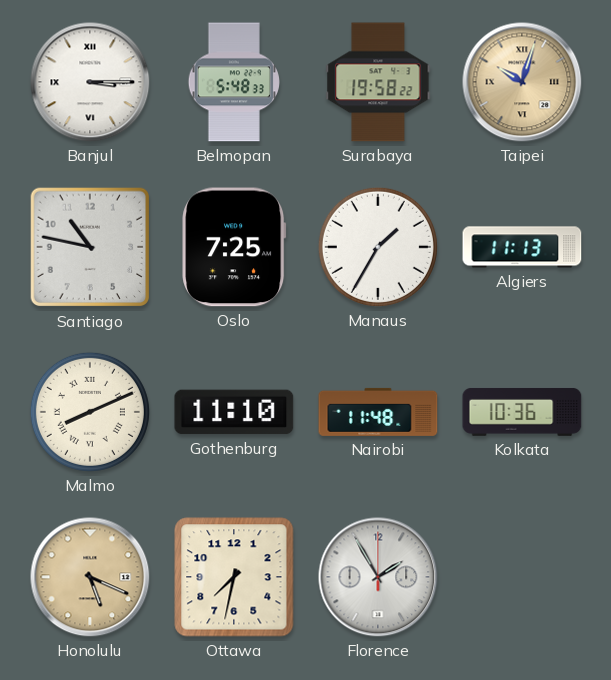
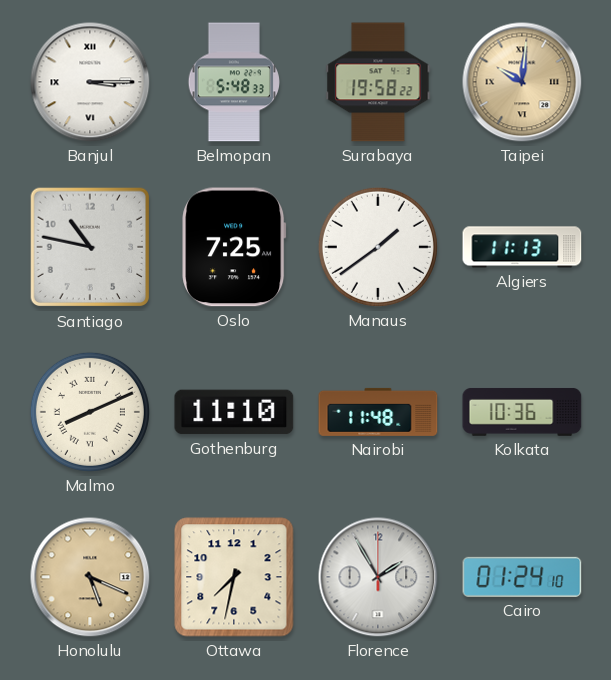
Taipei: 10:03 -> 10:01 (522, 82)
Manaus: 1:35 -> 1:39 (378, 247)
Cairo: none -> 01:24 (522, 577)
